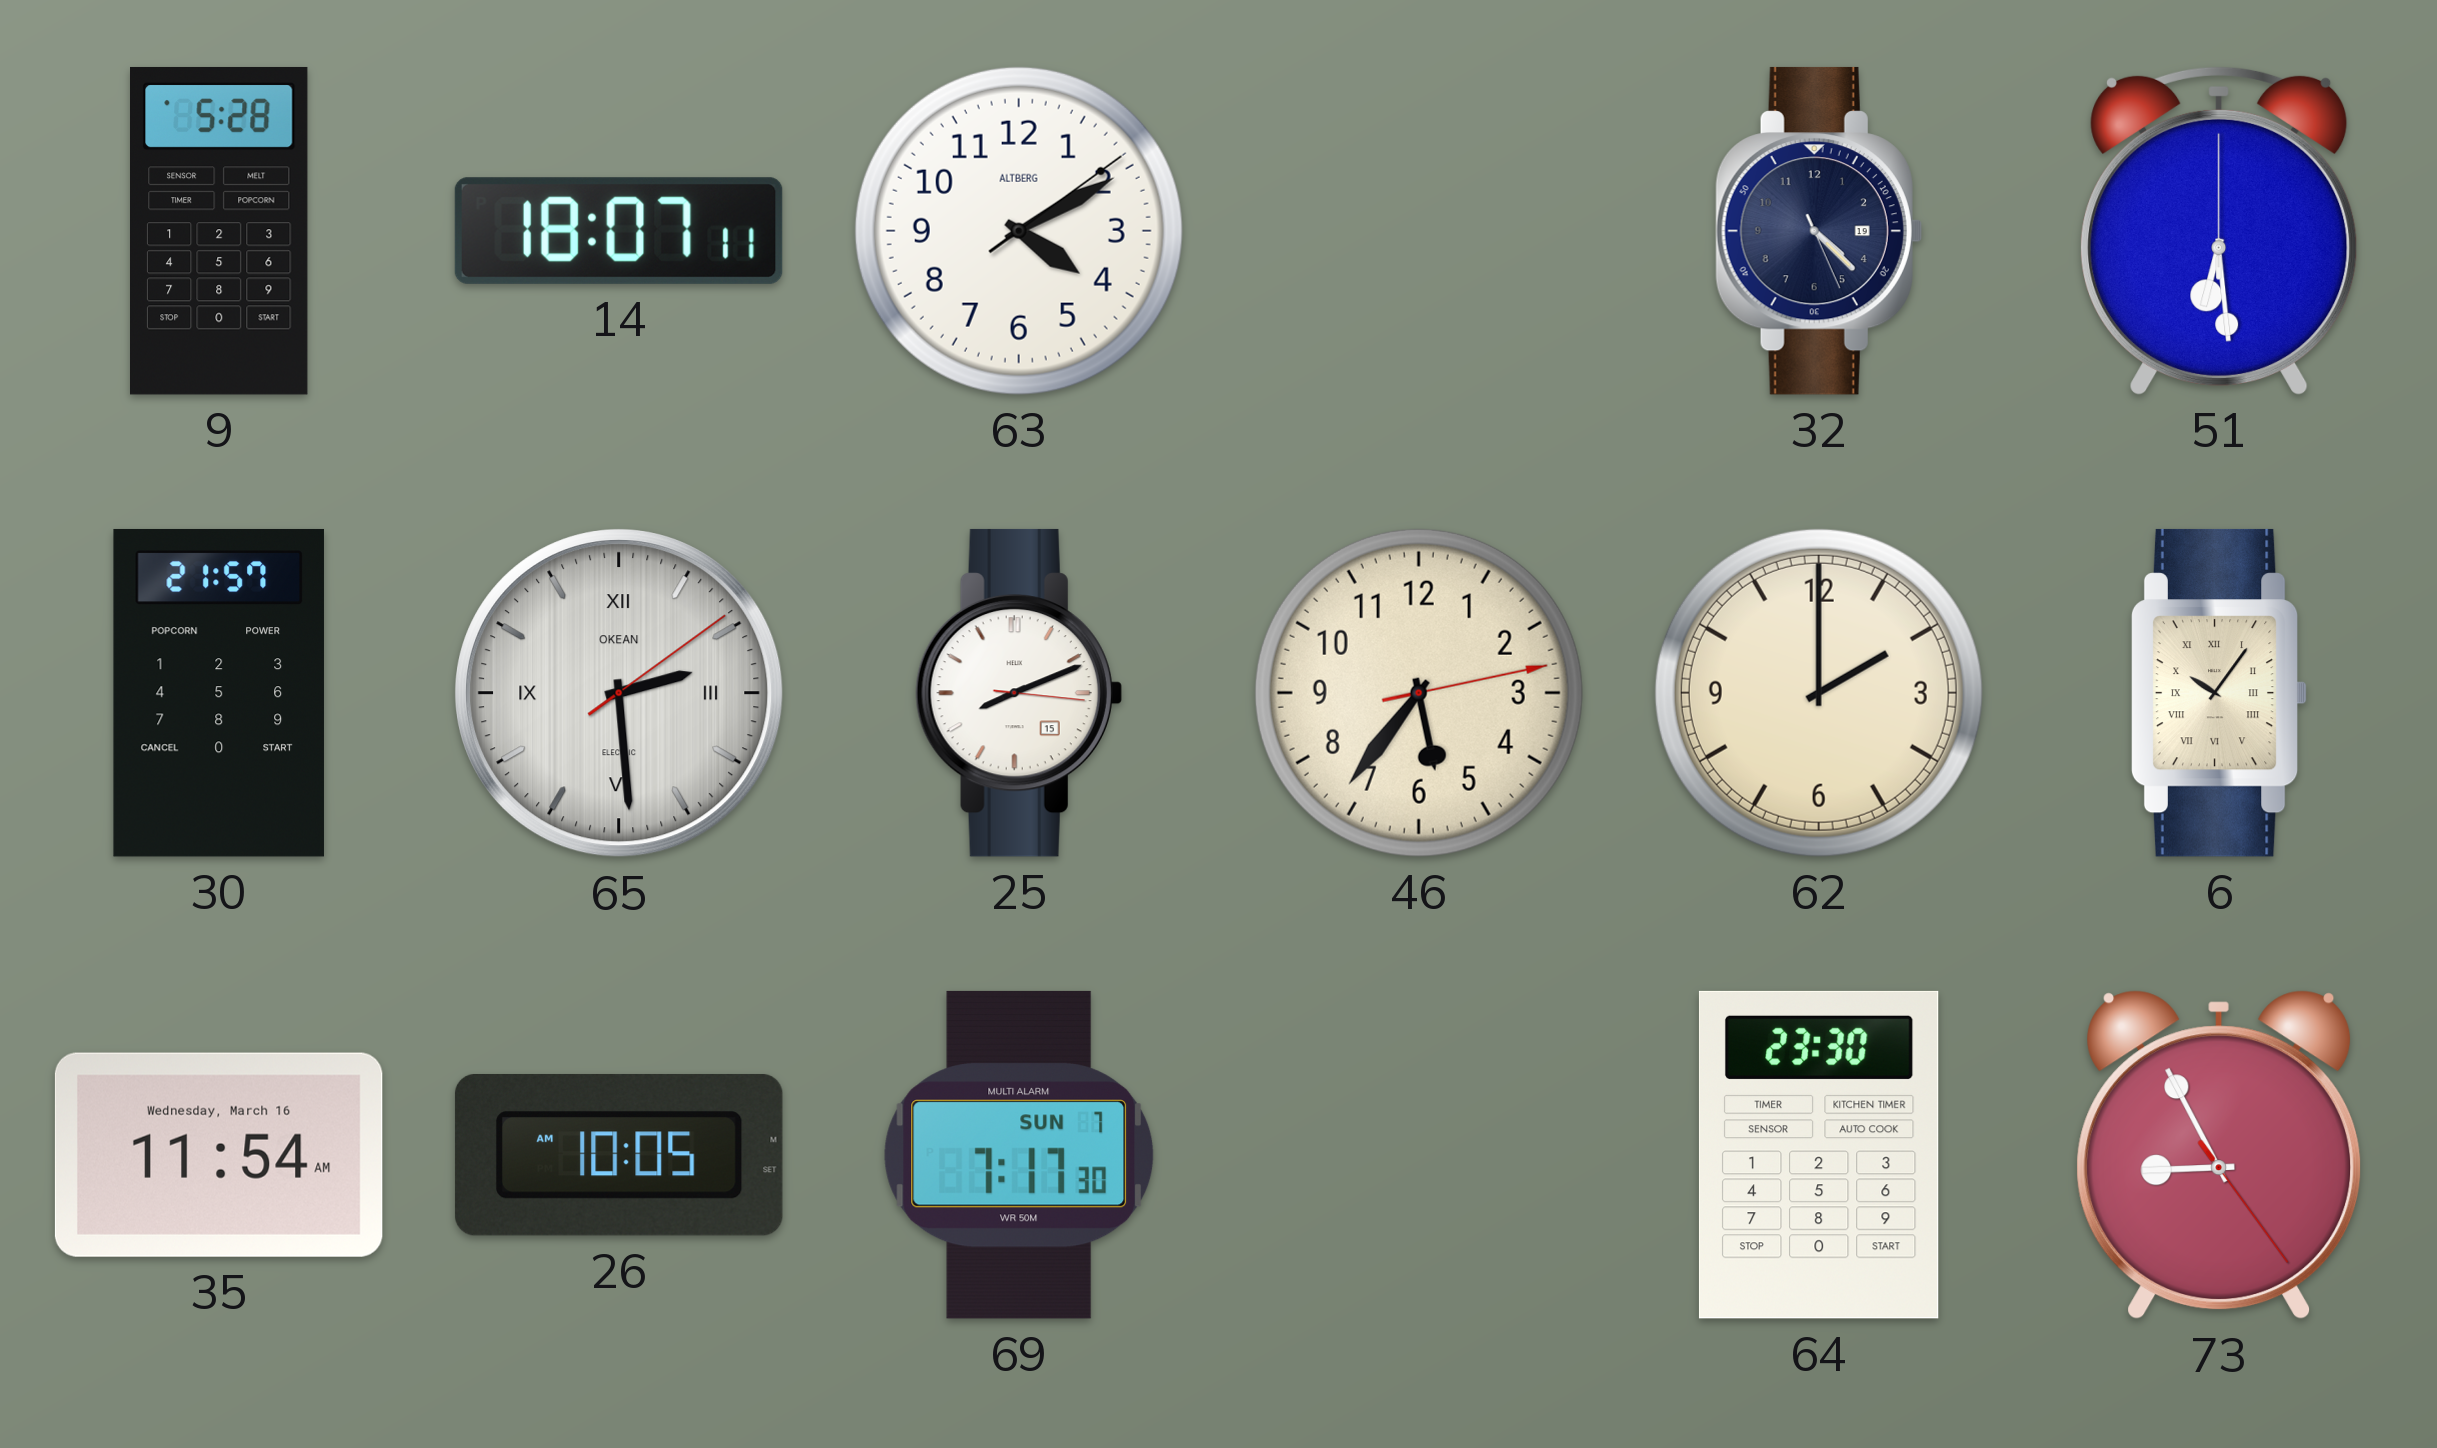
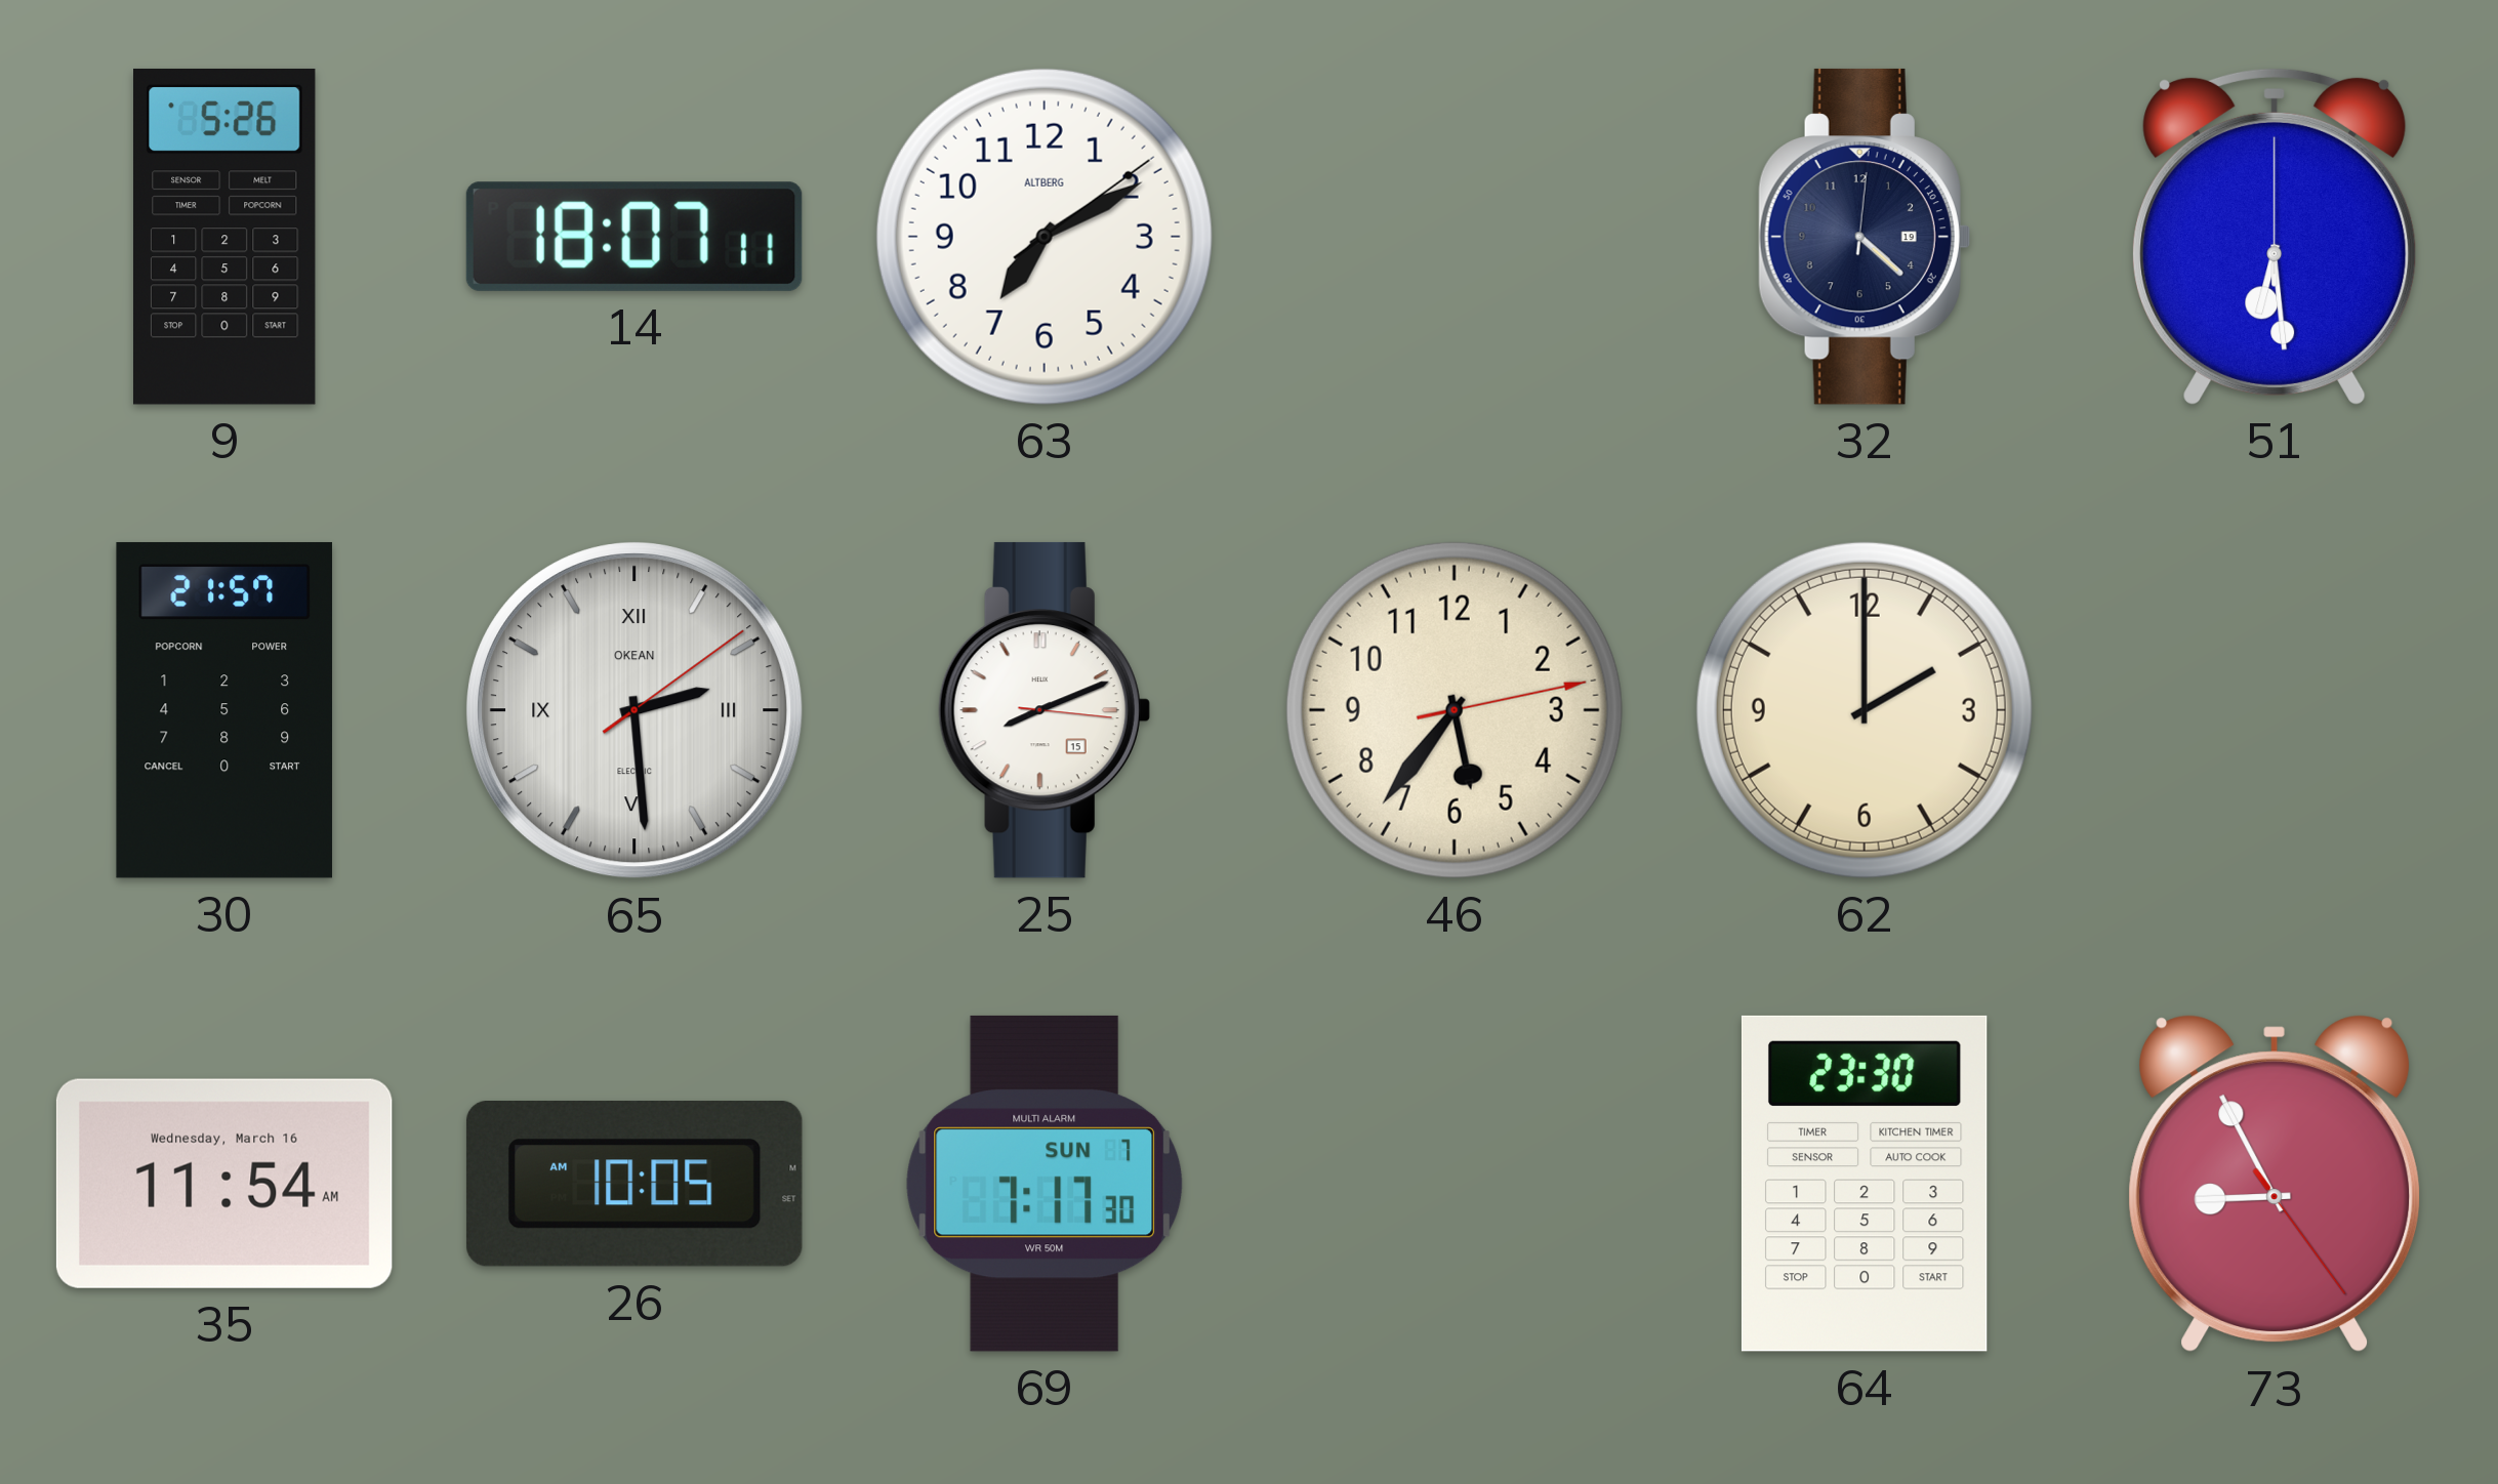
9: 5:28 -> 5:26 (226, 237)
63: 4:10 -> 7:10 (1045, 237)
32: 4:22:26 -> 4:22:01 (1865, 237)
6: 10:06 -> none (2219, 693)
